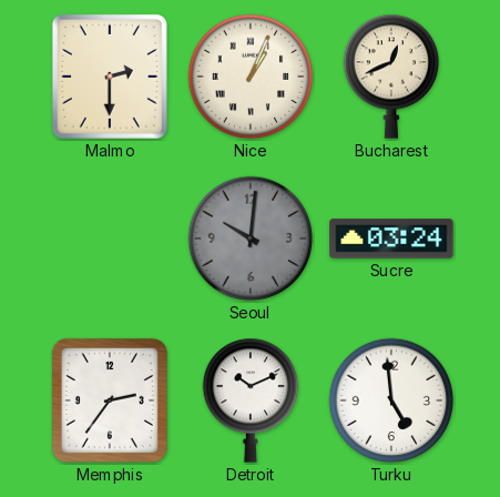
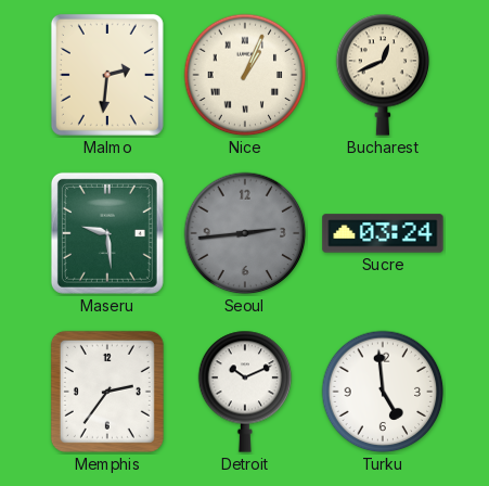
Malmo: 2:30 -> 2:31 (107, 75)
Maseru: none -> 9:29 (107, 233)
Seoul: 10:01 -> 2:44 (245, 233)
